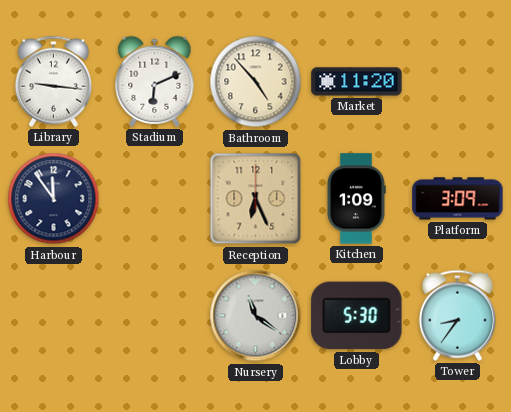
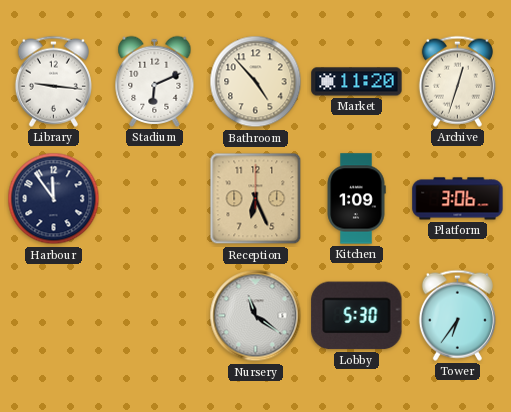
Archive: none -> 12:33 (457, 81)
Platform: 3:09 -> 3:06 (458, 199)
Tower: 8:36 -> 6:36 (457, 315)
